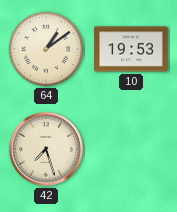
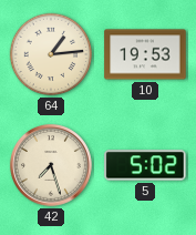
64: 1:09 -> 1:14 (51, 54)
5: none -> 5:02 (145, 165)
